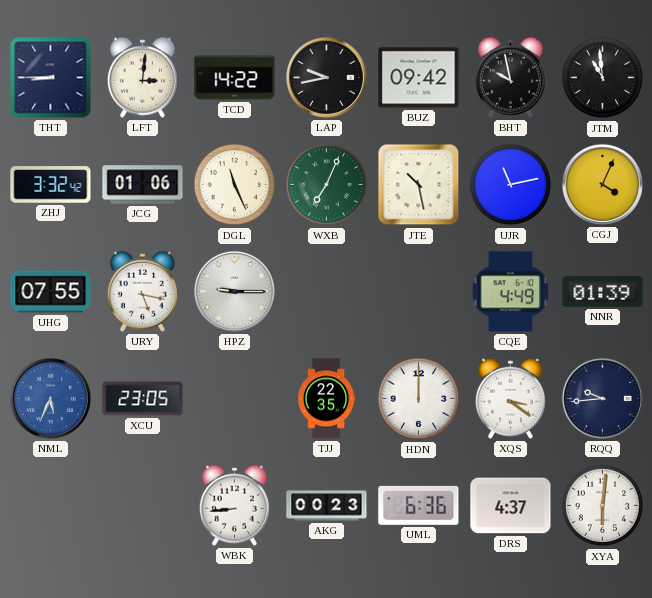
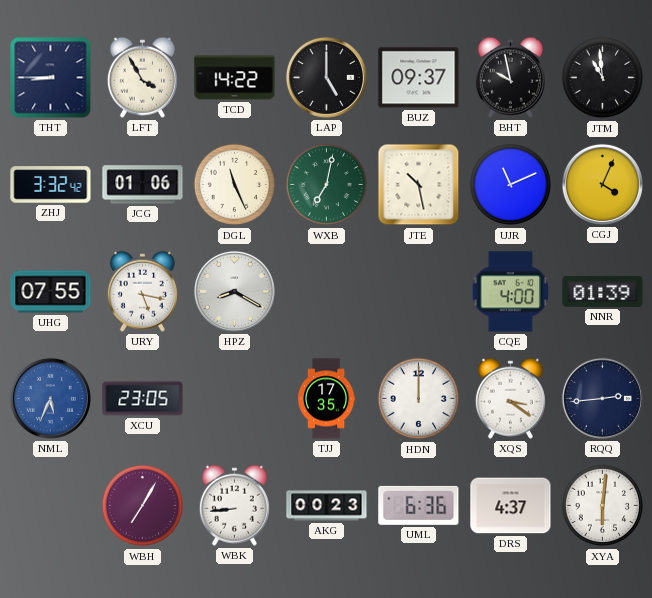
LFT: 3:01 -> 3:55 (142, 77)
LAP: 9:43 -> 5:00 (326, 77)
BUZ: 09:42 -> 09:37 (419, 78)
WXB: 7:04 -> 7:02 (327, 185)
UJR: 11:13 -> 11:11 (511, 185)
HPZ: 9:15 -> 8:20 (234, 291)
CQE: 4:49 -> 4:00 (510, 292)
TJJ: 22:35 -> 17:35 (326, 399)
RQQ: 9:44 -> 2:44 (602, 398)
WBH: none -> 7:05 (143, 506)
